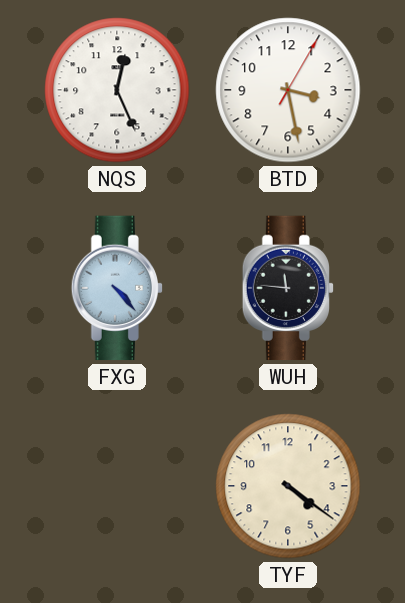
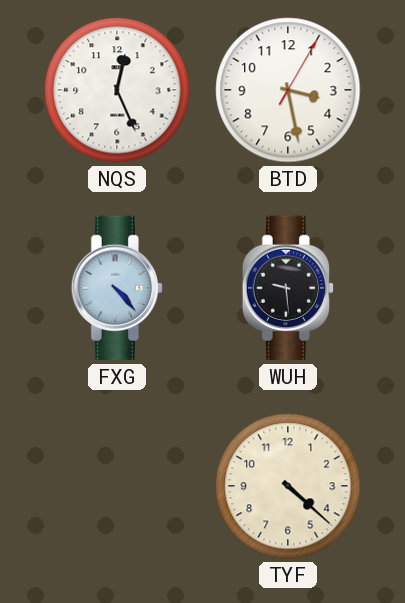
WUH: 11:46 -> 9:29 (287, 288)
TYF: 4:21 -> 4:22 (288, 486)
